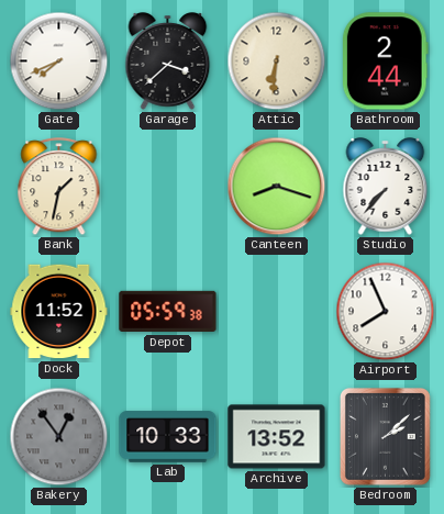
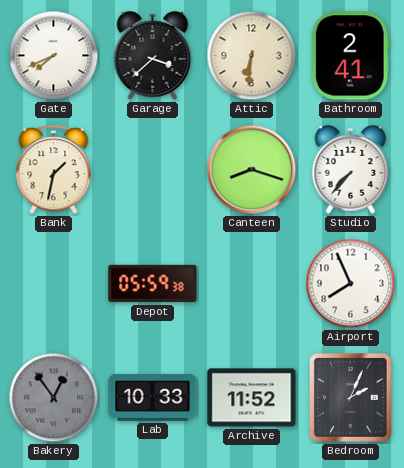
Bathroom: 2:44 -> 2:41 (350, 56)
Dock: 11:52 -> none (59, 312)
Archive: 13:52 -> 11:52 (252, 398)
Bedroom: 2:08 -> 2:04 (351, 398)
